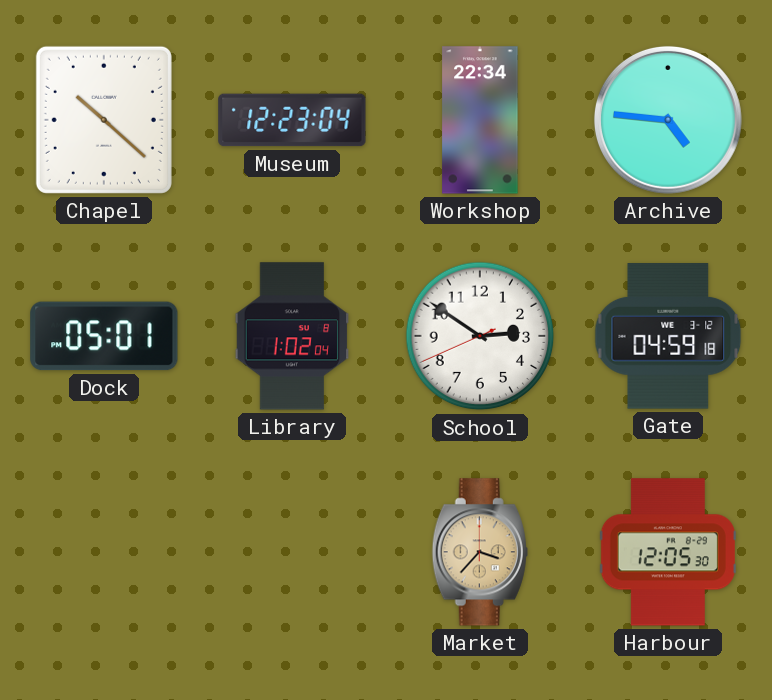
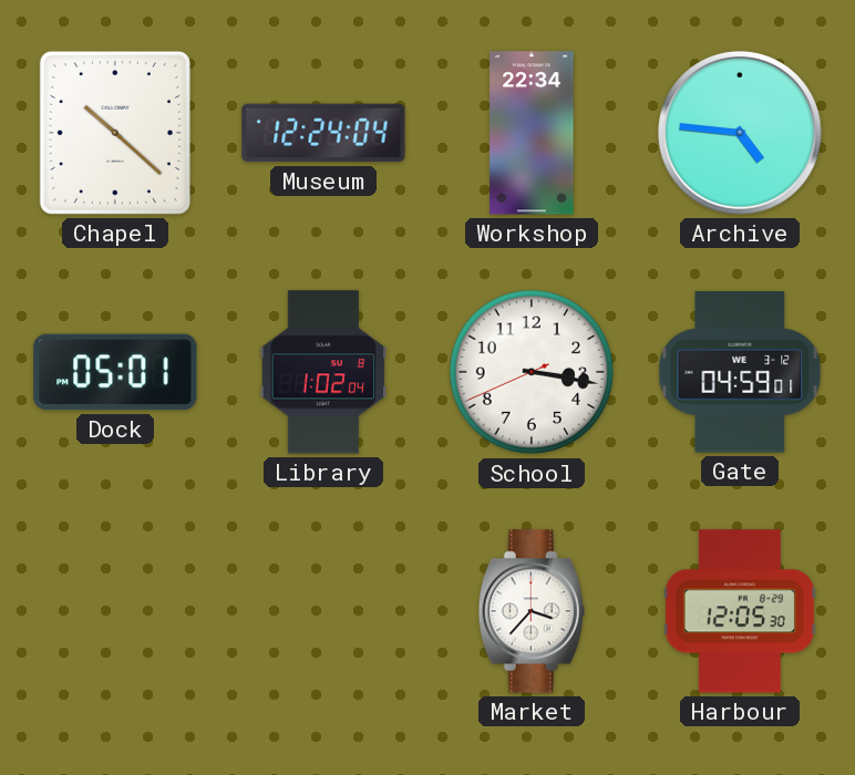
Museum: 12:23 -> 12:24 (323, 133)
School: 2:50 -> 3:16 (532, 372)
Gate: 04:59:18 -> 04:59:01 (740, 372)
Market dial: champagne -> white (532, 611)
